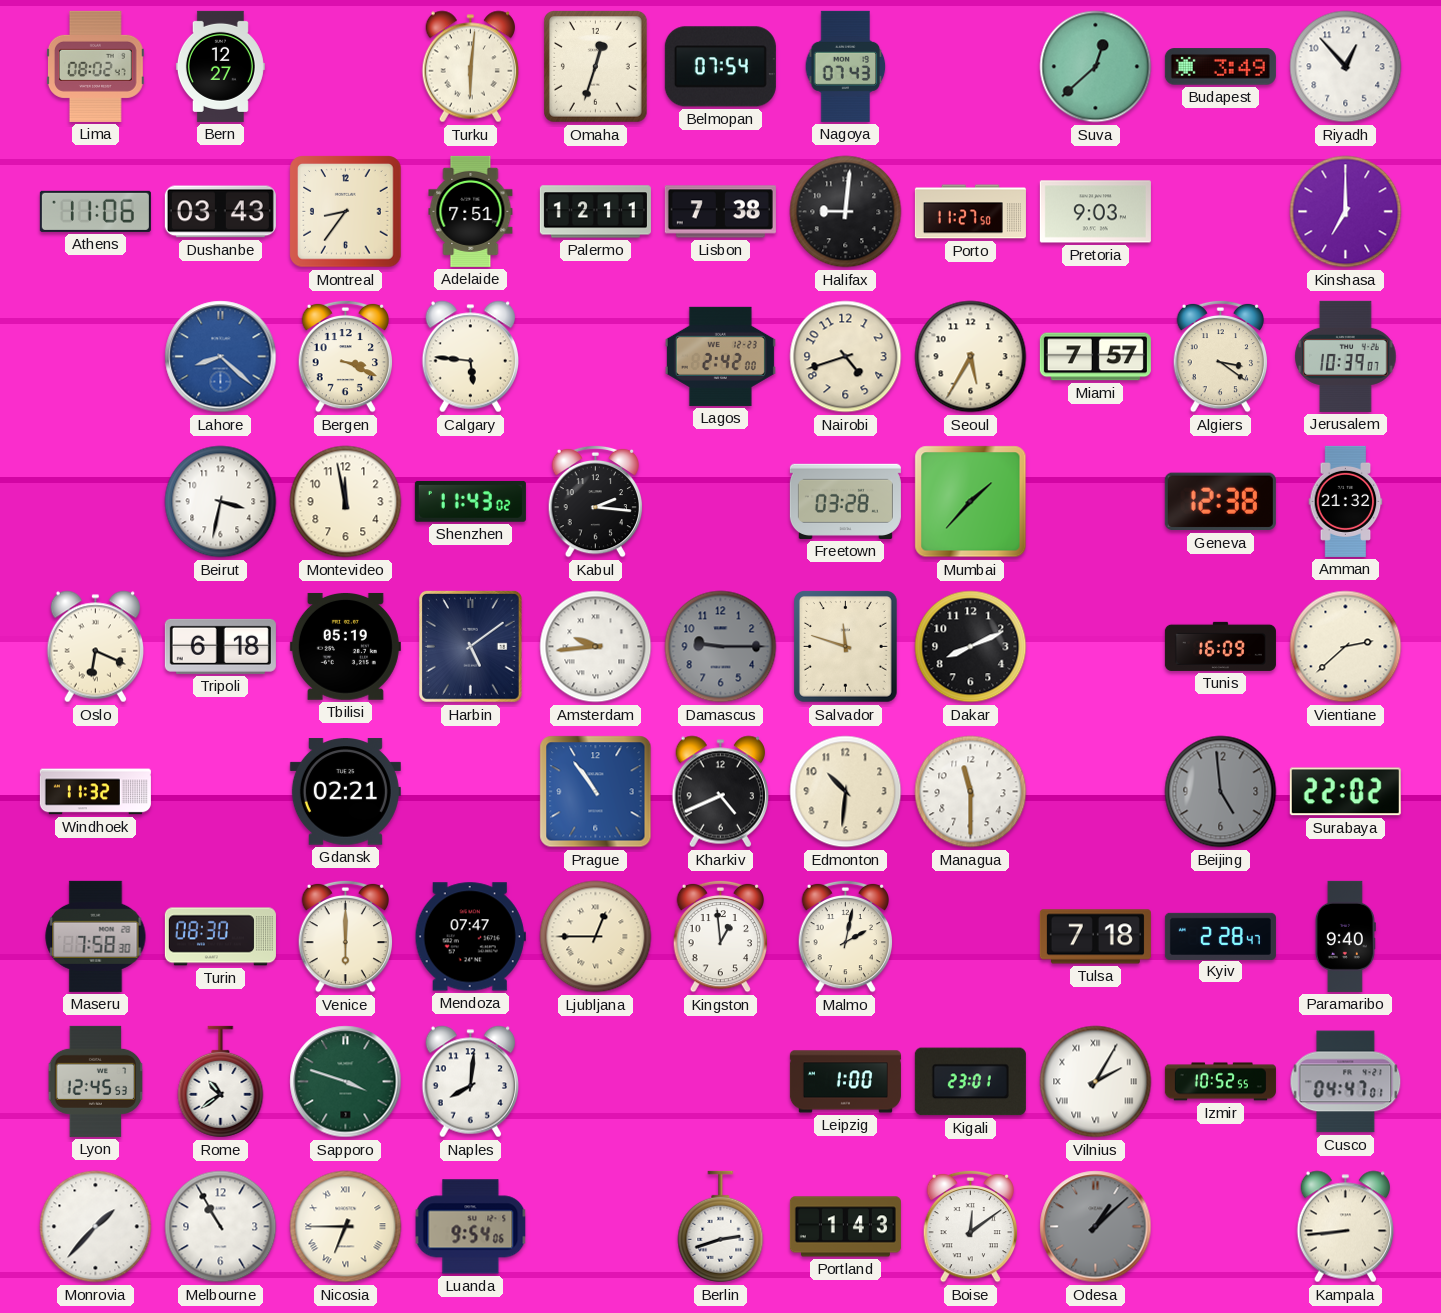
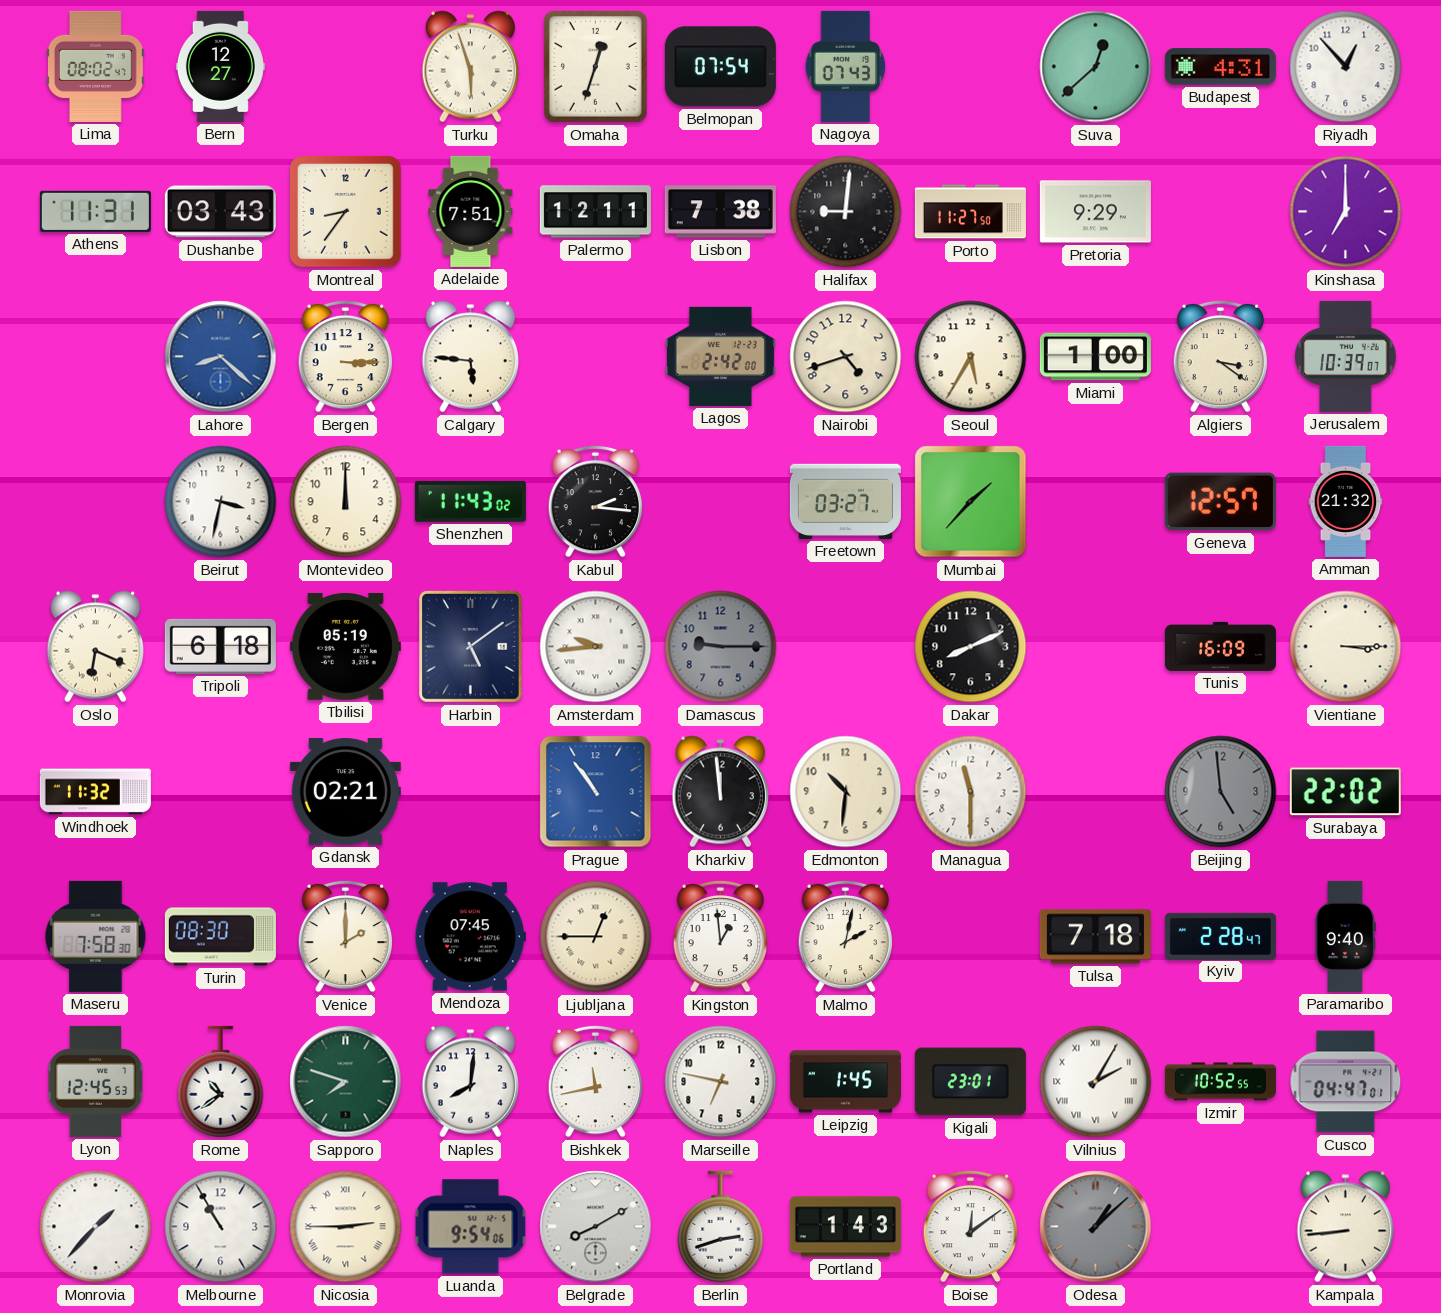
Turku: 6:01 -> 5:57 (470, 67)
Budapest: 3:49 -> 4:31 (1220, 67)
Athens: 11:06 -> 11:31 (95, 211)
Pretoria: 9:03 -> 9:29 (1095, 212)
Bergen: 3:19 -> 3:15 (345, 356)
Miami: 7:57 -> 1:00 (1095, 357)
Montevideo: 11:58 -> 12:00 (346, 502)
Freetown: 03:28 -> 03:27 (845, 501)
Geneva: 12:38 -> 12:57 (1220, 502)
Salvador: 11:48 -> none (846, 647)
Vientiane: 2:38 -> 3:15 (1346, 647)
Kharkiv: 4:41 -> 11:59 (720, 792)
Venice: 6:00 -> 2:00 (345, 936)
Mendoza: 07:47 -> 07:45 (470, 937)
Sapporo: 3:48 -> 7:48 (346, 1082)
Bishkek: none -> 11:43 (595, 1081)
Marseille: none -> 6:47 (721, 1082)
Leipzig: 1:00 -> 1:45 (845, 1082)
Nicosia: 6:45 -> 2:45 (346, 1227)
Belgrade: none -> 8:10 (596, 1227)
